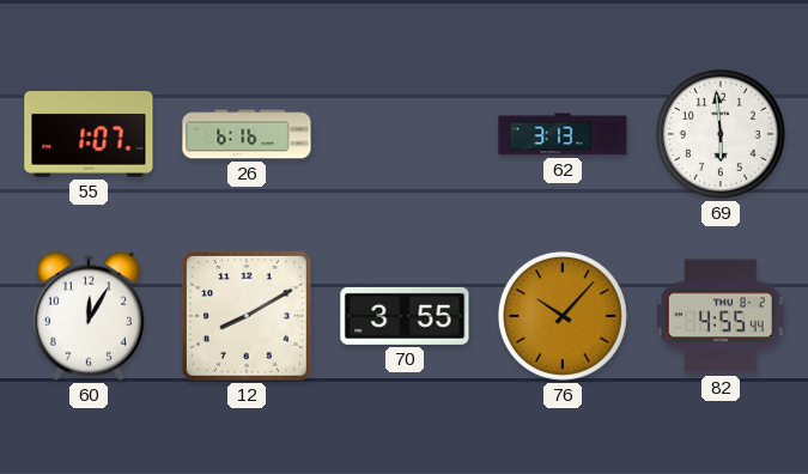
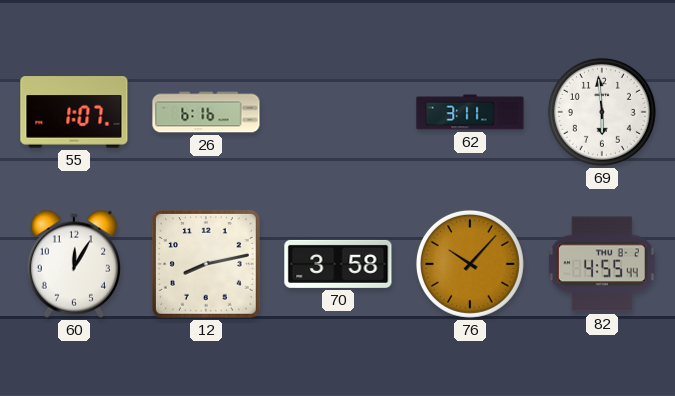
62: 3:13 -> 3:11 (470, 112)
12: 8:10 -> 8:13 (206, 264)
70: 3:55 -> 3:58 (338, 264)
